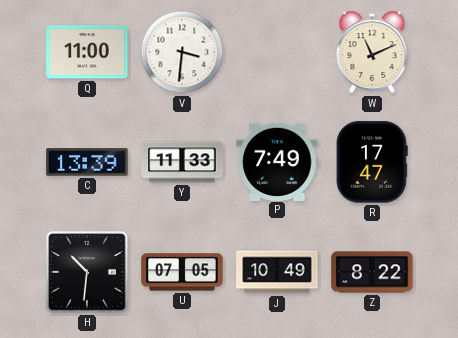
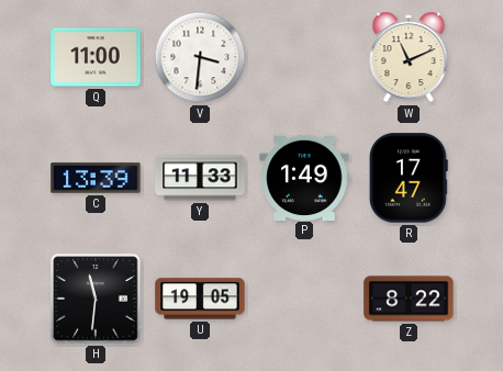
P: 7:49 -> 1:49 (304, 177)
H: 10:31 -> 11:31 (96, 299)
U: 07:05 -> 19:05 (200, 299)
J: 10:49 -> none (277, 272)
